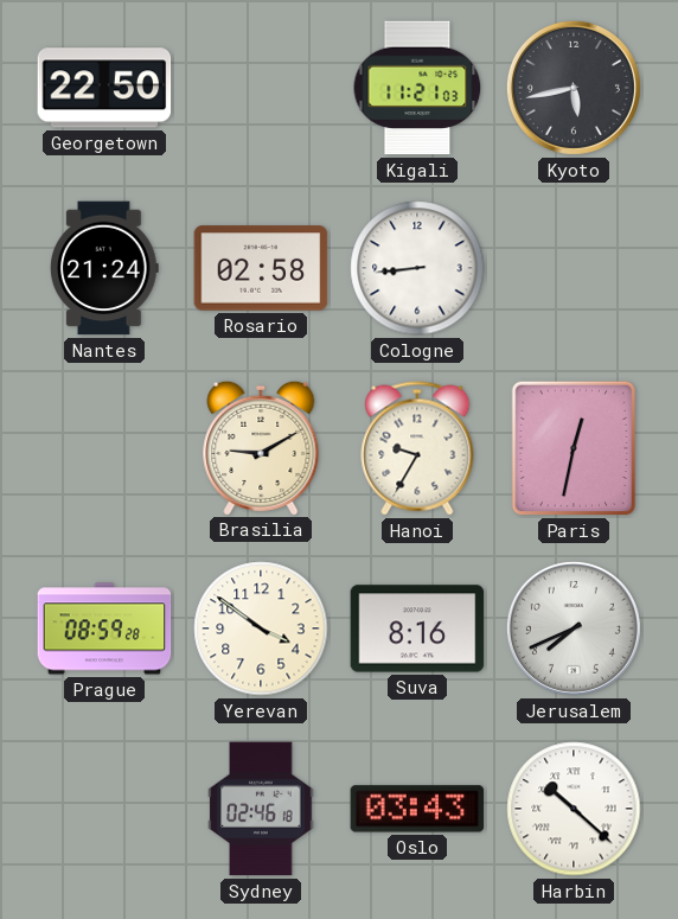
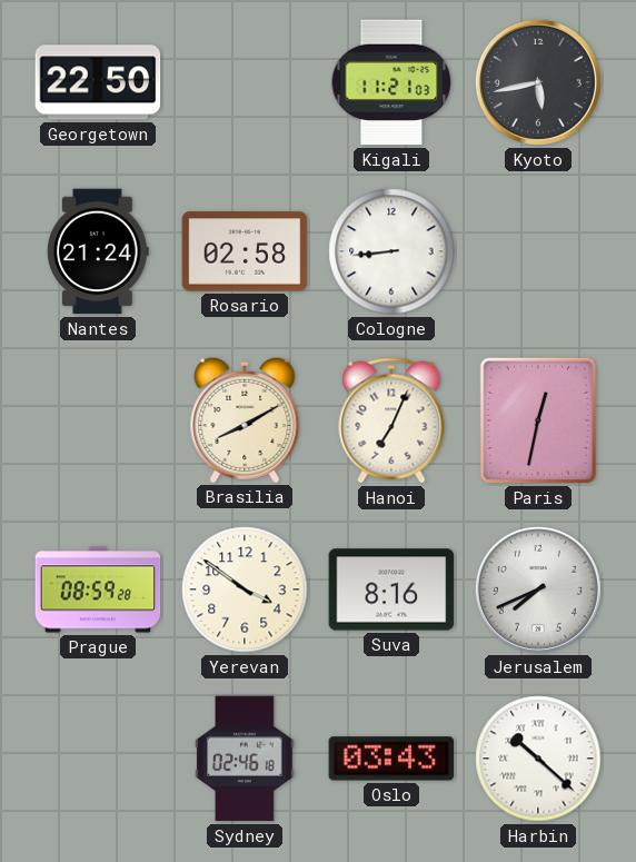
Brasilia: 9:10 -> 8:10 (245, 419)
Hanoi: 9:35 -> 7:04 (391, 420)
